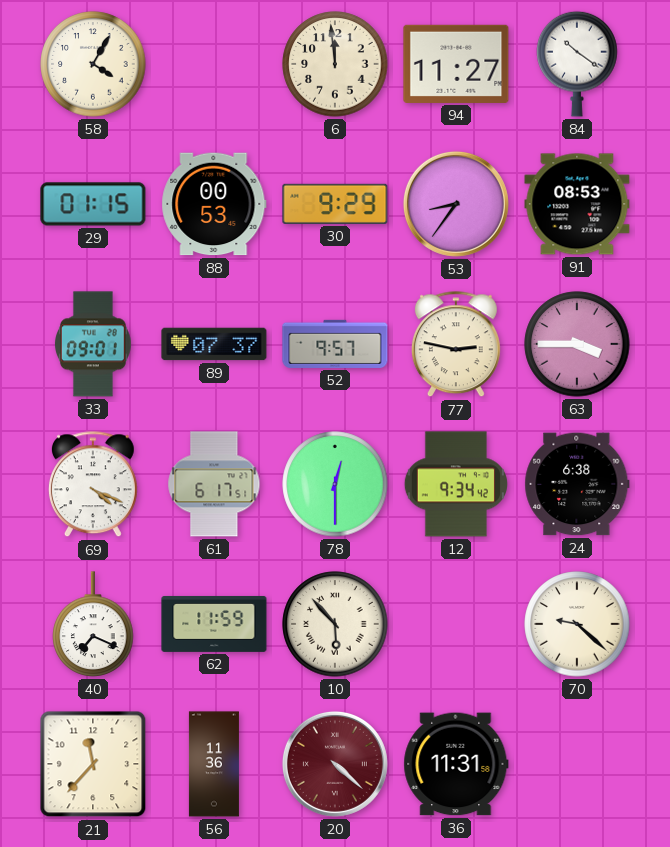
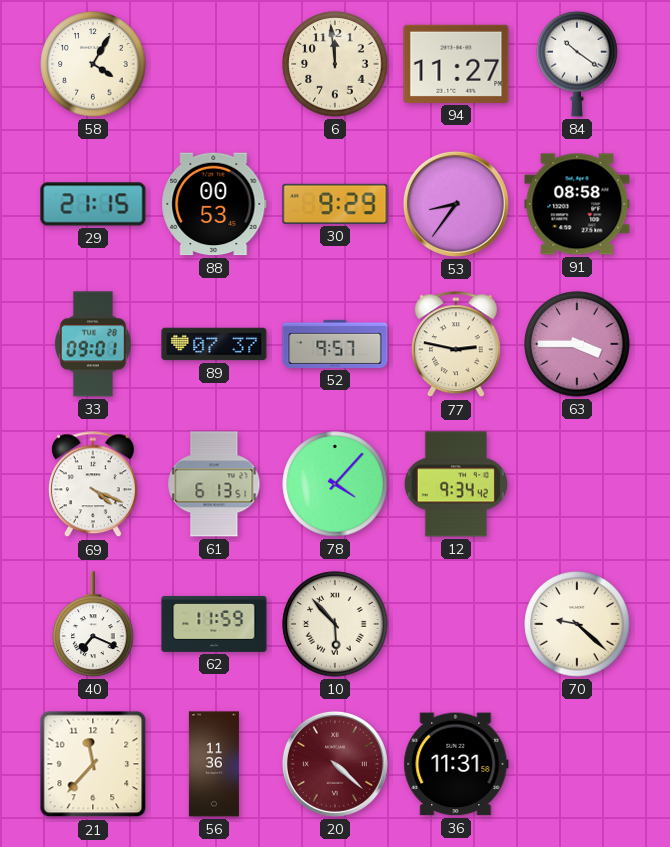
29: 01:15 -> 21:15 (93, 204)
91: 08:53 -> 08:58 (577, 204)
61: 6:17 -> 6:13 (214, 484)
78: 12:30 -> 4:07 (335, 484)
24: 6:38 -> none (577, 484)
